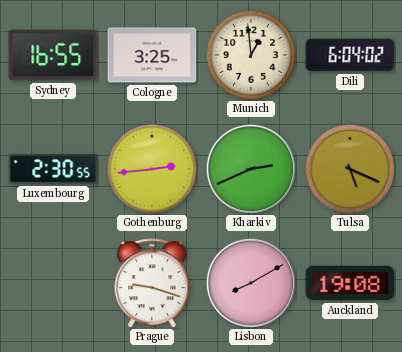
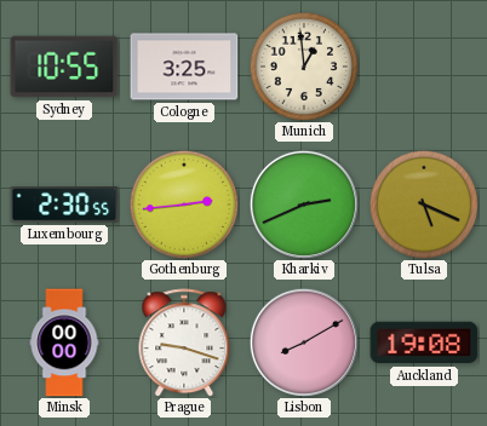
Sydney: 16:55 -> 10:55 (64, 67)
Dili: 6:04 -> none (350, 55)
Minsk: none -> 00:00 (64, 342)
